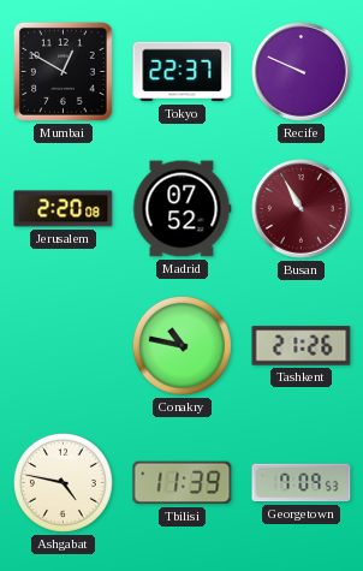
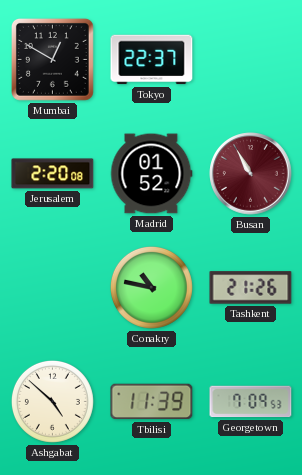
Recife: 9:49 -> none (302, 72)
Madrid: 07:52 -> 01:52 (151, 174)
Ashgabat: 4:47 -> 4:52 (52, 401)
